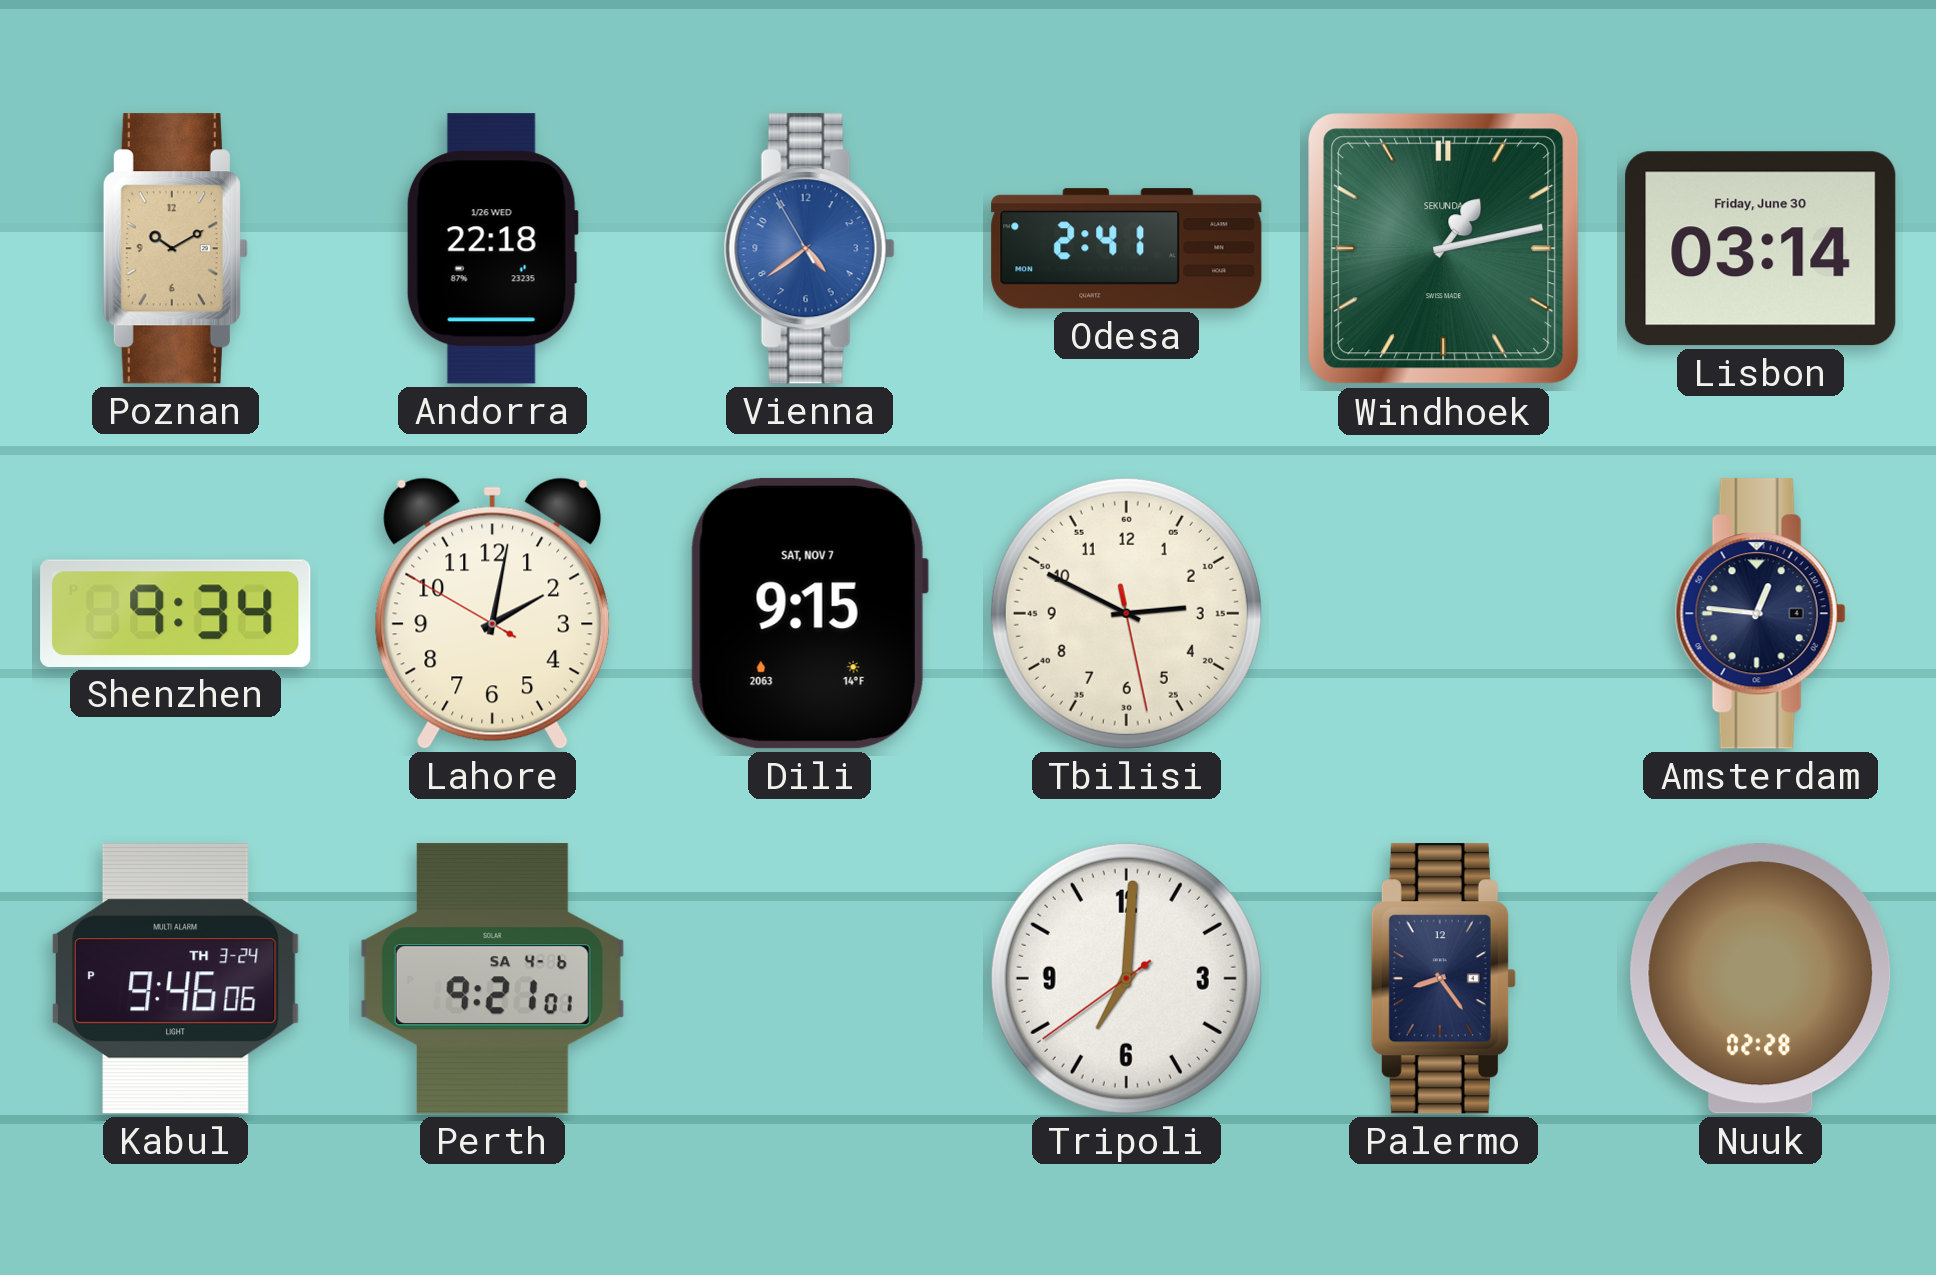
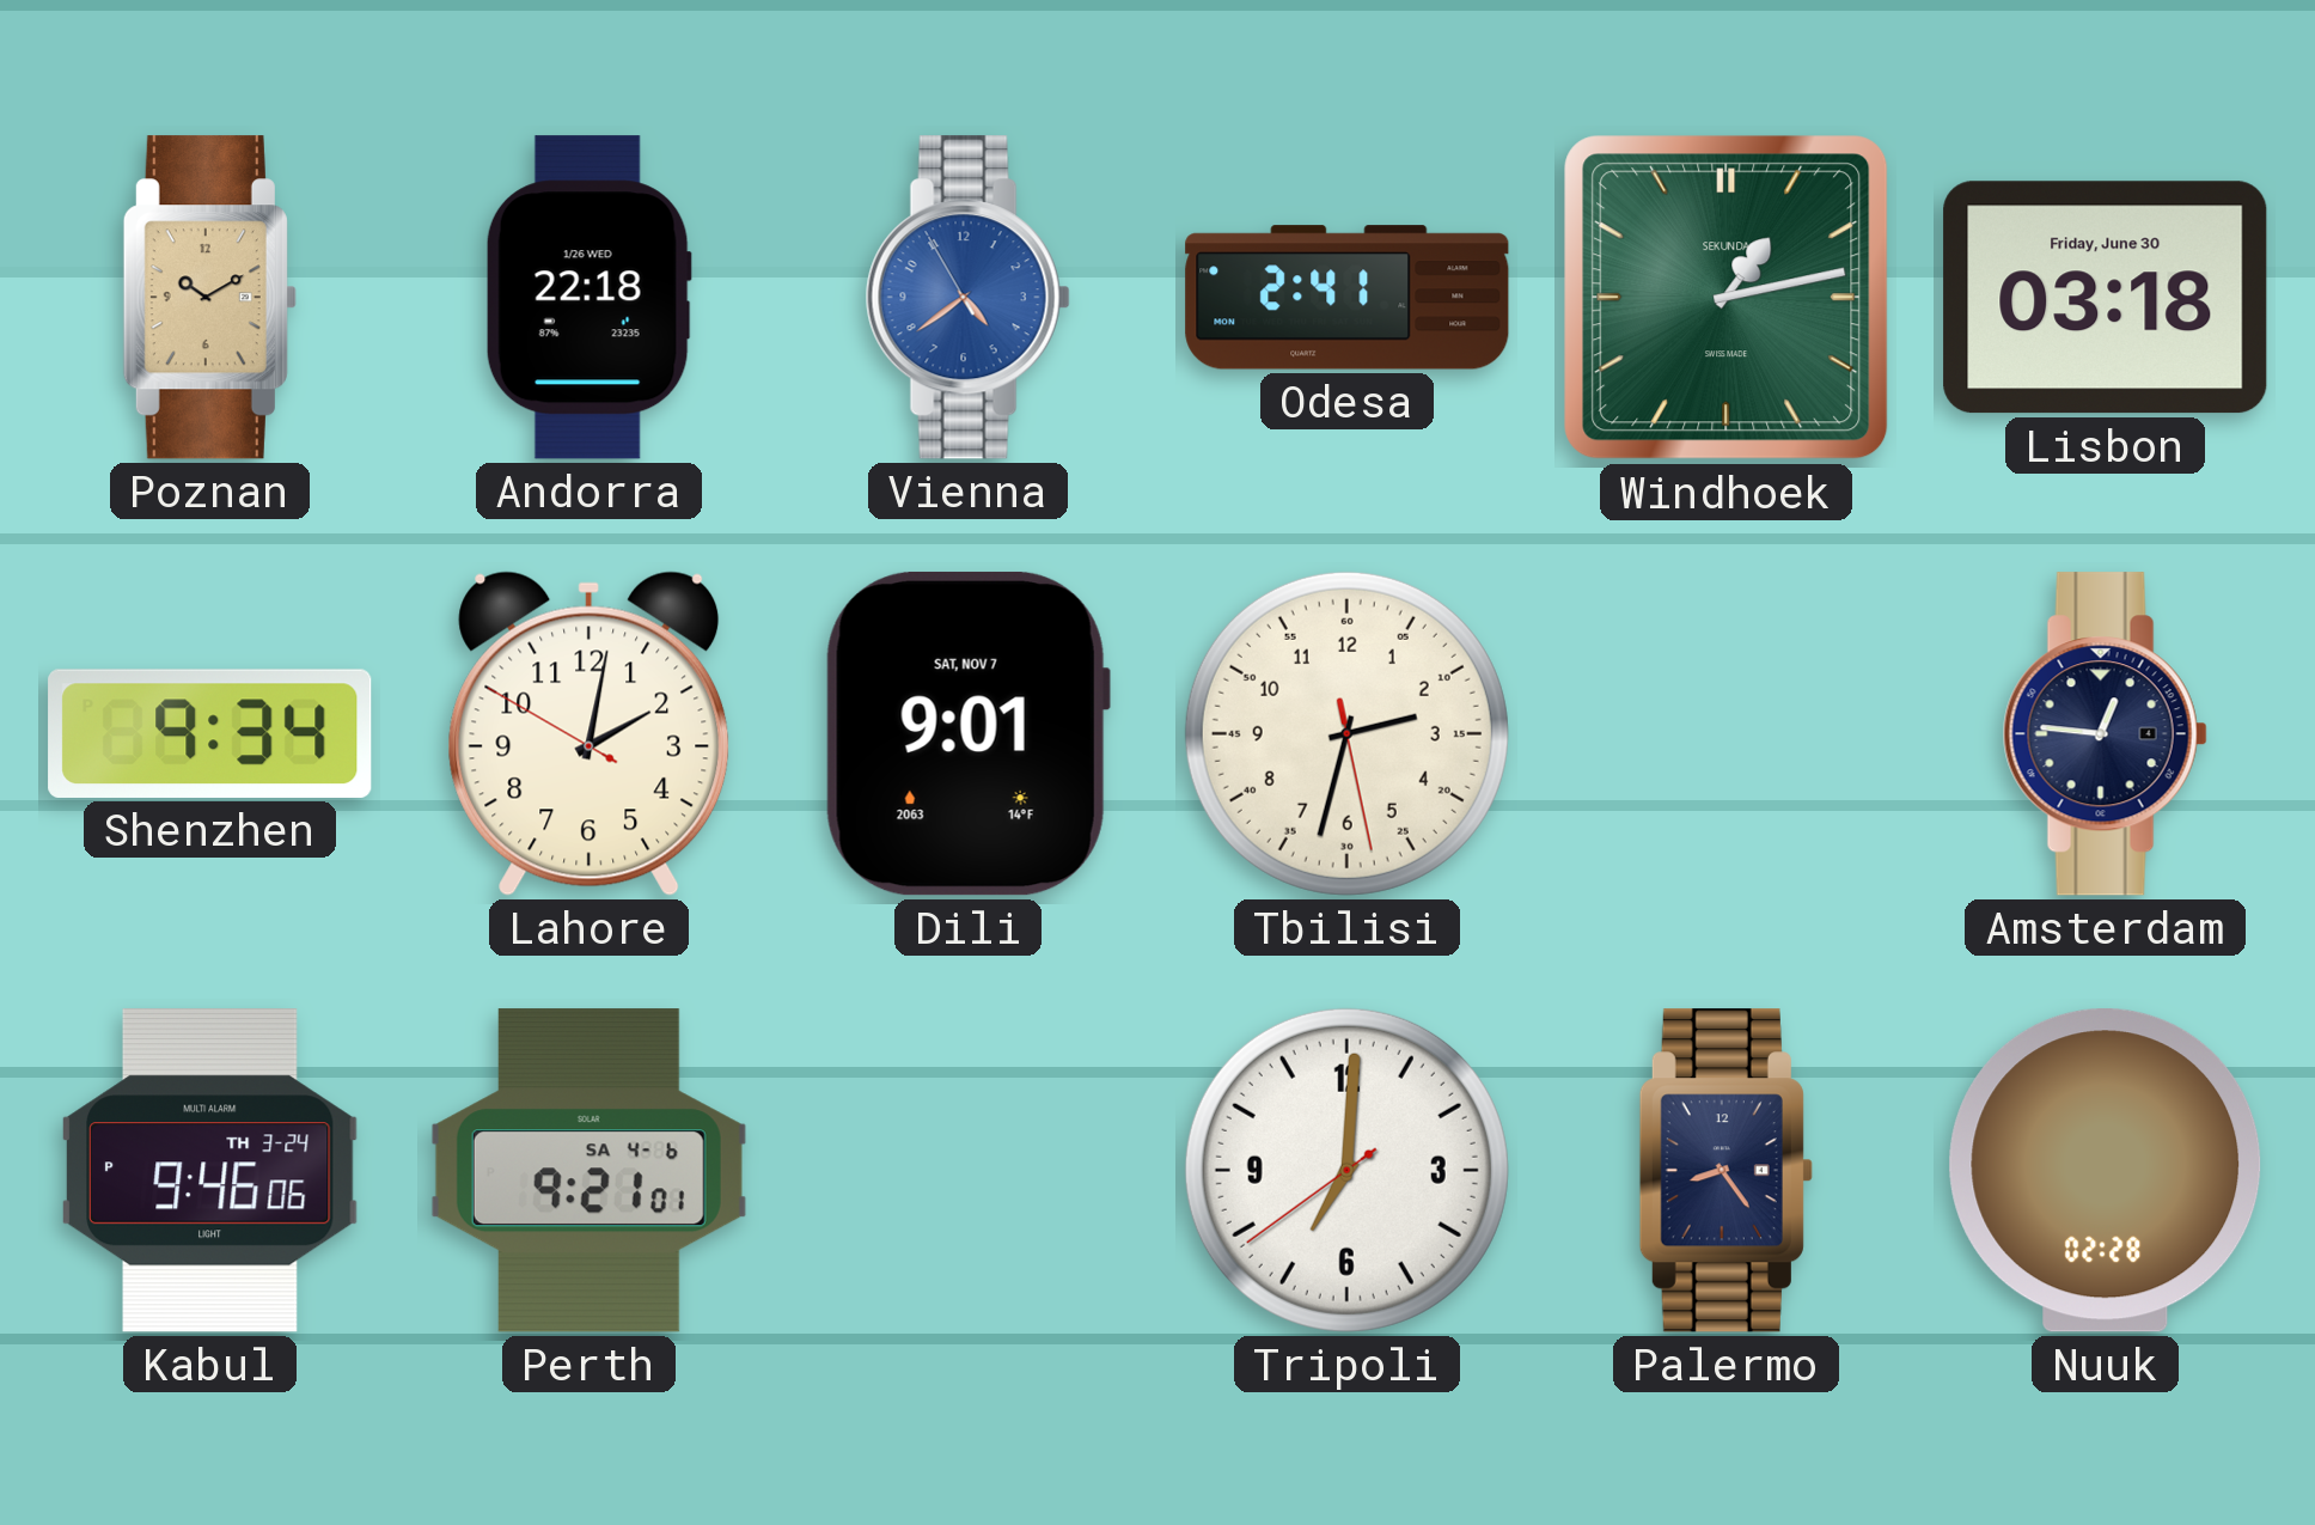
Lisbon: 03:14 -> 03:18 (2106, 298)
Dili: 9:15 -> 9:01 (967, 733)
Tbilisi: 2:49 -> 2:32 (1346, 733)
